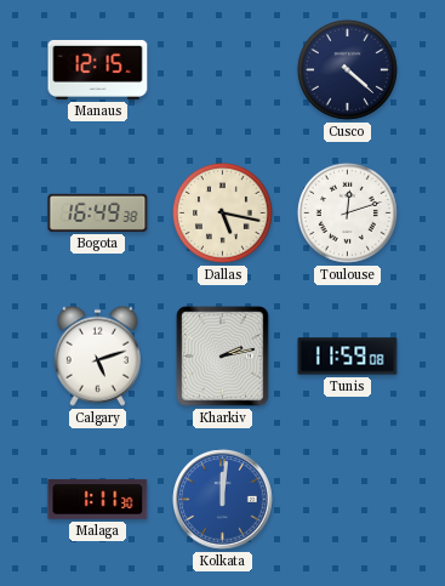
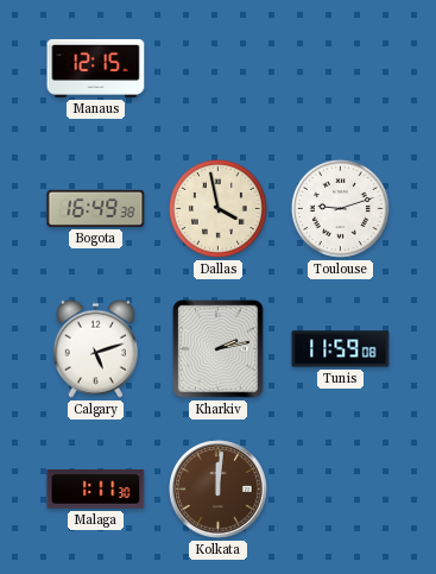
Cusco: 4:22 -> none (347, 69)
Dallas: 5:17 -> 3:58 (217, 208)
Toulouse: 12:12 -> 9:12 (340, 208)
Kolkata dial: blue -> brown (219, 490)
